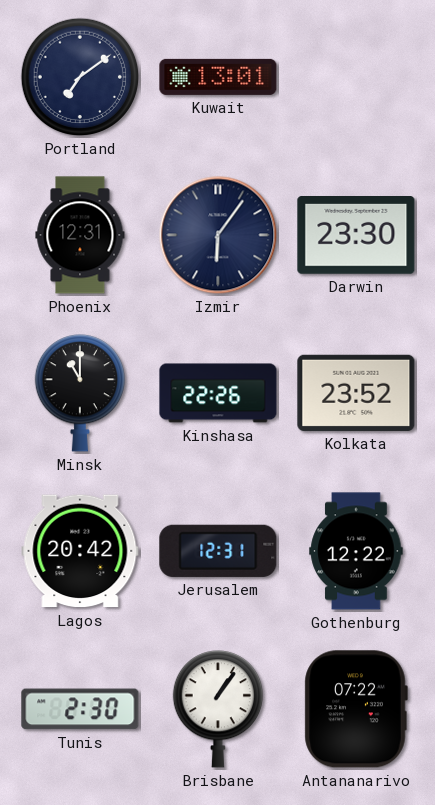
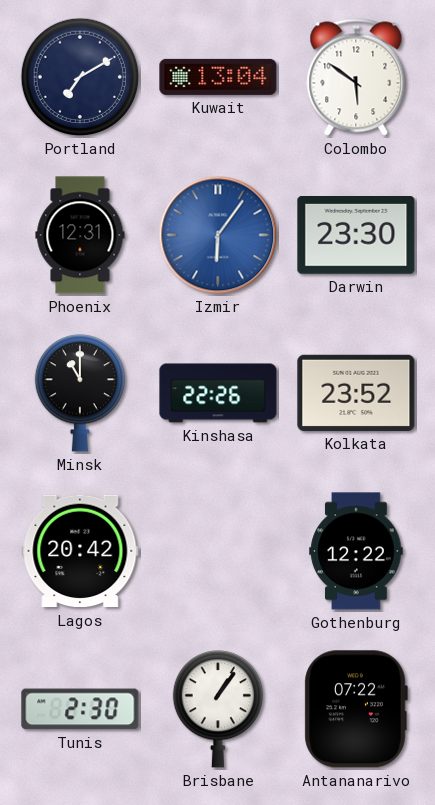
Portland: 7:09 -> 7:10 (80, 77)
Kuwait: 13:01 -> 13:04 (218, 77)
Colombo: none -> 5:51 (356, 77)
Izmir dial: navy -> blue (218, 235)
Jerusalem: 12:31 -> none (218, 551)
